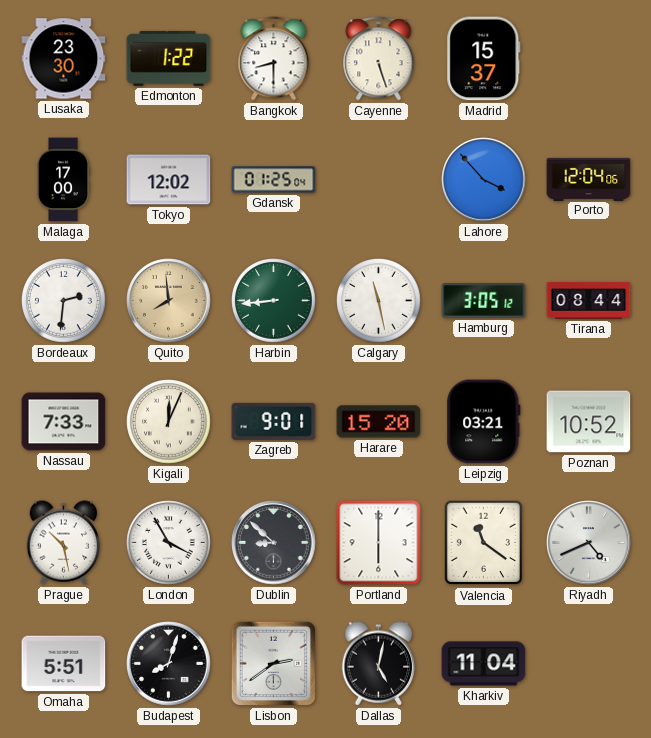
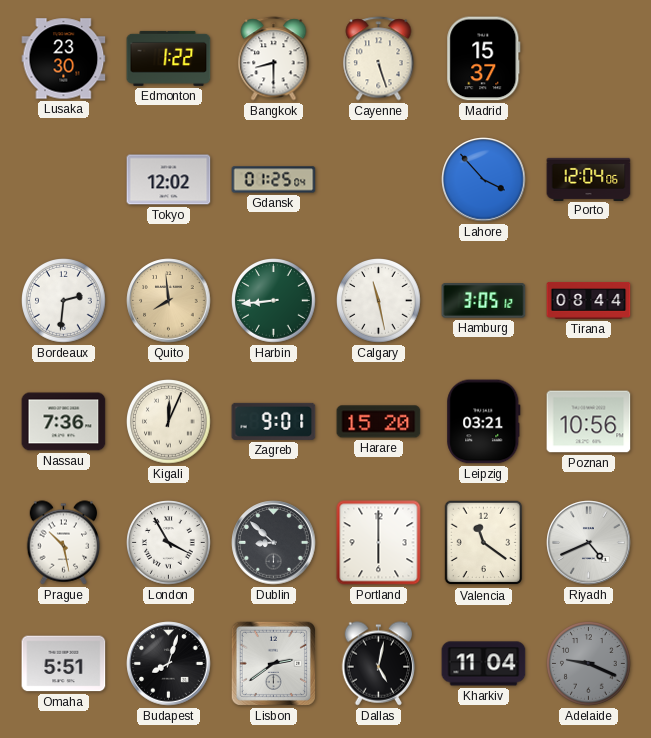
Malaga: 17:00 -> none (63, 180)
Nassau: 7:33 -> 7:36 (64, 422)
Poznan: 10:52 -> 10:56 (589, 422)
Adelaide: none -> 9:19 (589, 664)
